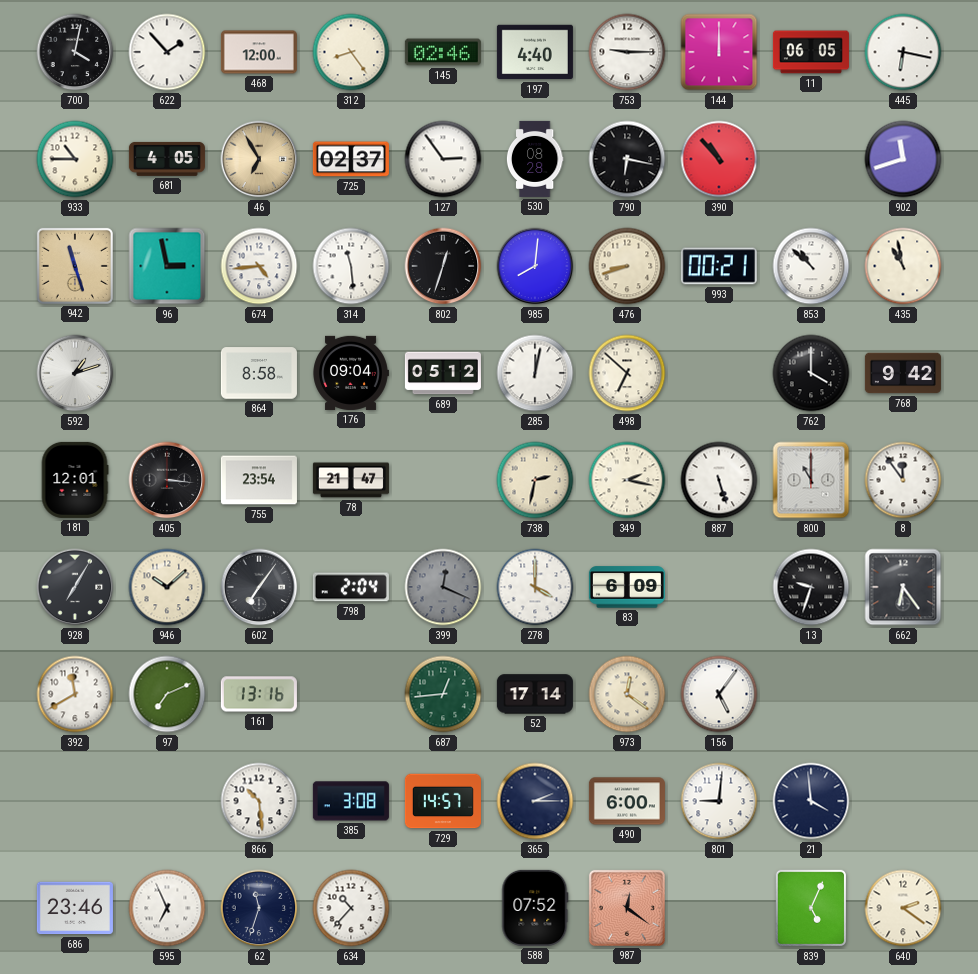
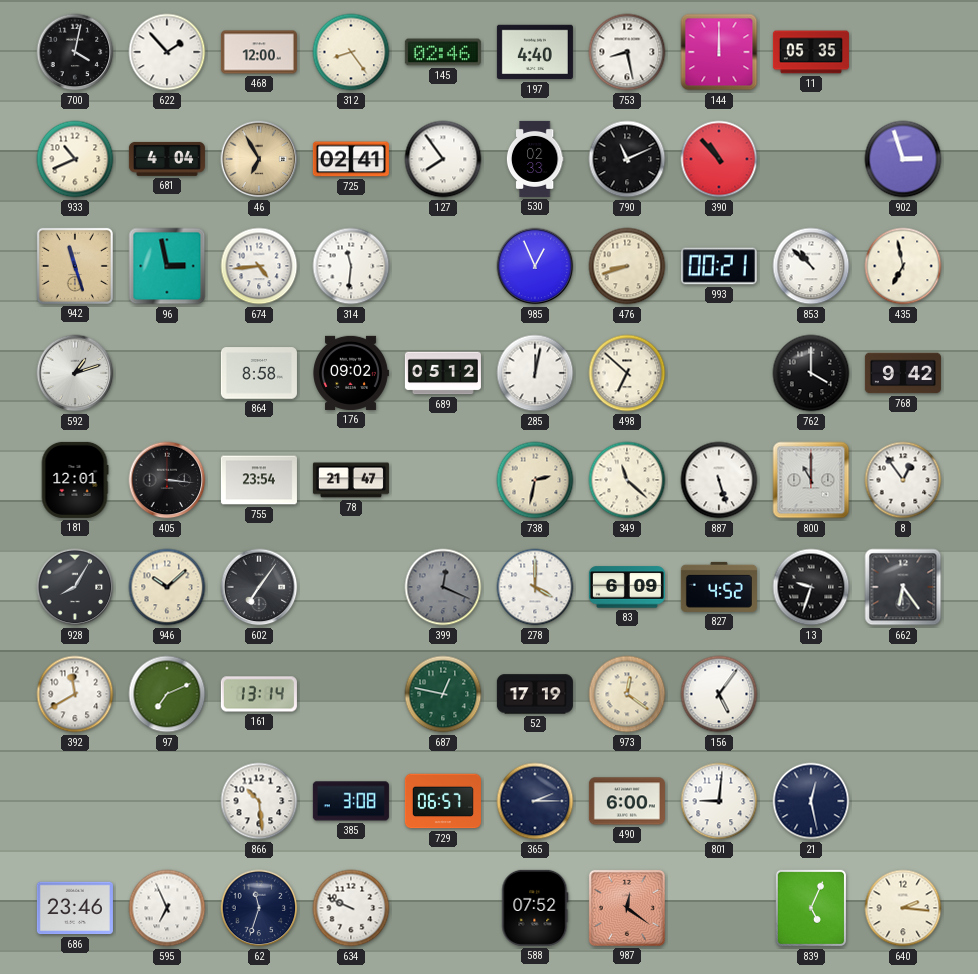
753: 9:15 -> 8:28 (627, 52)
11: 06:05 -> 05:35 (811, 52)
445: 6:17 -> none (903, 52)
933: 10:45 -> 10:41 (75, 159)
681: 4:05 -> 4:04 (167, 159)
725: 02:37 -> 02:41 (351, 159)
127: 2:54 -> 7:54 (443, 159)
530: 08:28 -> 02:33 (535, 159)
790: 6:17 -> 11:11 (627, 159)
902: 11:42 -> 2:57 (903, 159)
314: 11:29 -> 11:31 (351, 266)
802: 12:33 -> none (443, 266)
985: 8:01 -> 12:56 (535, 266)
435: 10:58 -> 6:58 (903, 266)
176: 09:04 -> 09:02 (351, 373)
349: 2:17 -> 11:22 (627, 480)
8: 11:54 -> 12:54 (903, 480)
928: 7:05 -> 8:05 (75, 587)
798: 2:04 -> none (351, 587)
827: none -> 4:52 (719, 587)
161: 13:16 -> 13:14 (259, 694)
687: 12:44 -> 12:47 (443, 694)
52: 17:14 -> 17:19 (535, 694)
729: 14:57 -> 06:57 (443, 801)
21: 3:59 -> 12:28 (811, 801)
634: 10:37 -> 9:49 (351, 908)
640: 2:21 -> 2:16 (903, 908)
